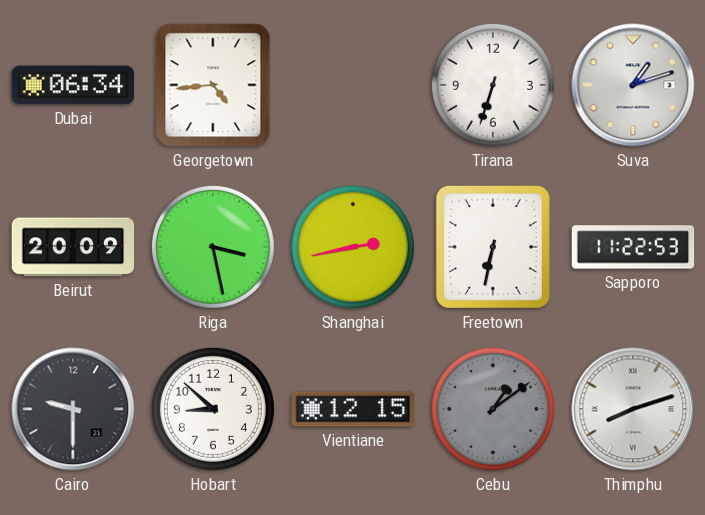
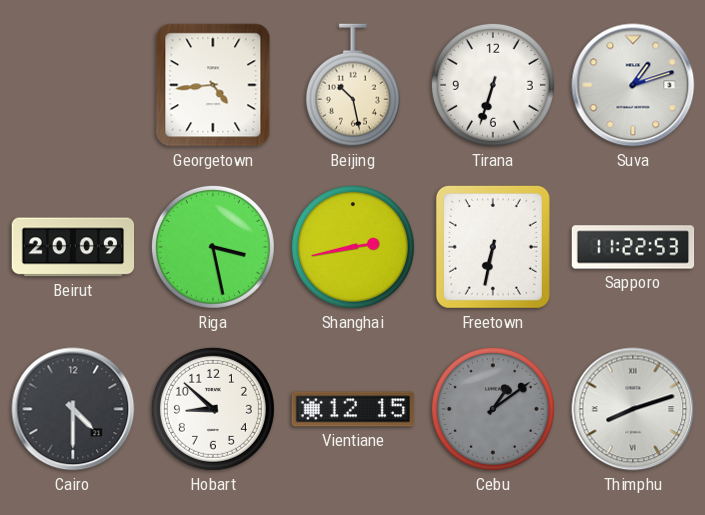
Dubai: 06:34 -> none (73, 85)
Beijing: none -> 10:28 (353, 85)
Cairo: 9:30 -> 4:30 (73, 409)
